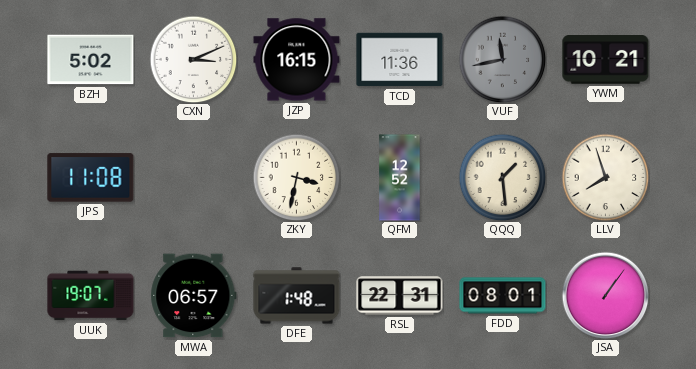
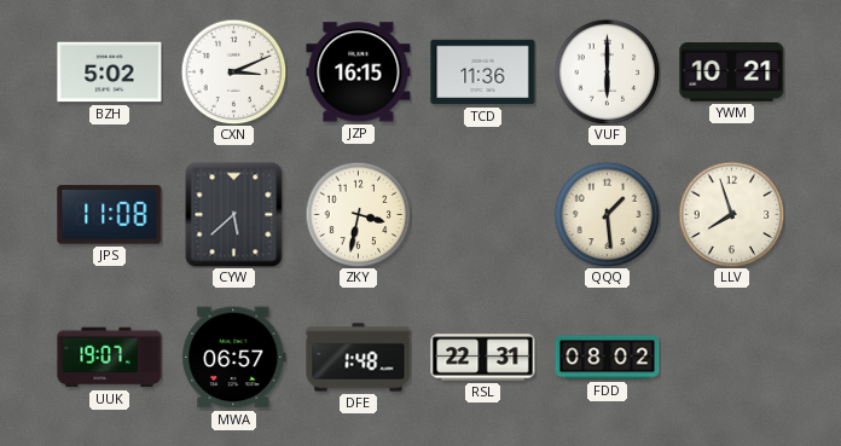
VUF: 11:43 -> 6:00 (607, 71)
VUF dial: grey -> white (607, 71)
CYW: none -> 5:38 (234, 214)
QFM: 12:52 -> none (400, 178)
FDD: 08:01 -> 08:02 (608, 358)
JSA: 1:06 -> none (605, 295)
